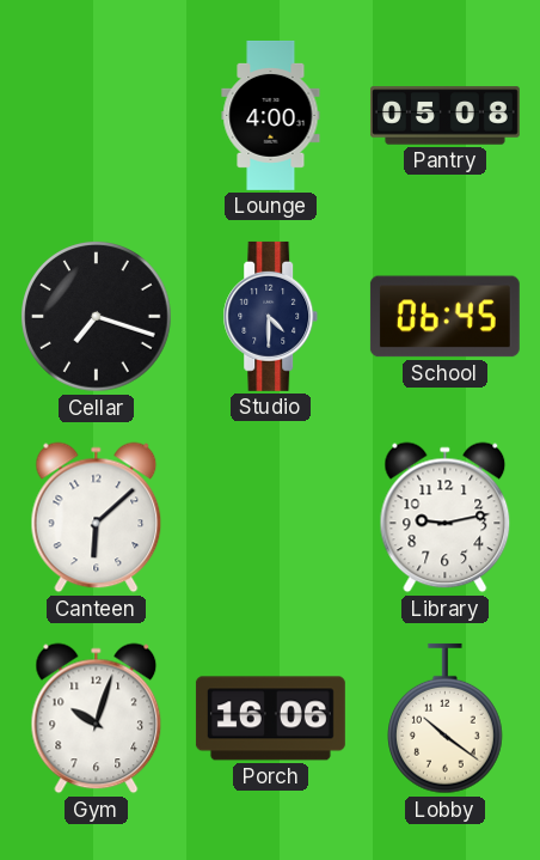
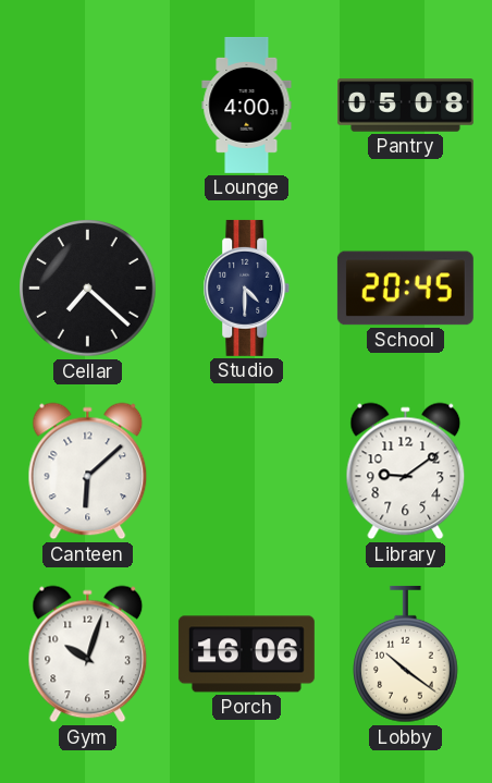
Cellar: 7:18 -> 7:22 (88, 289)
School: 06:45 -> 20:45 (405, 289)
Library: 9:13 -> 9:09 (406, 472)
